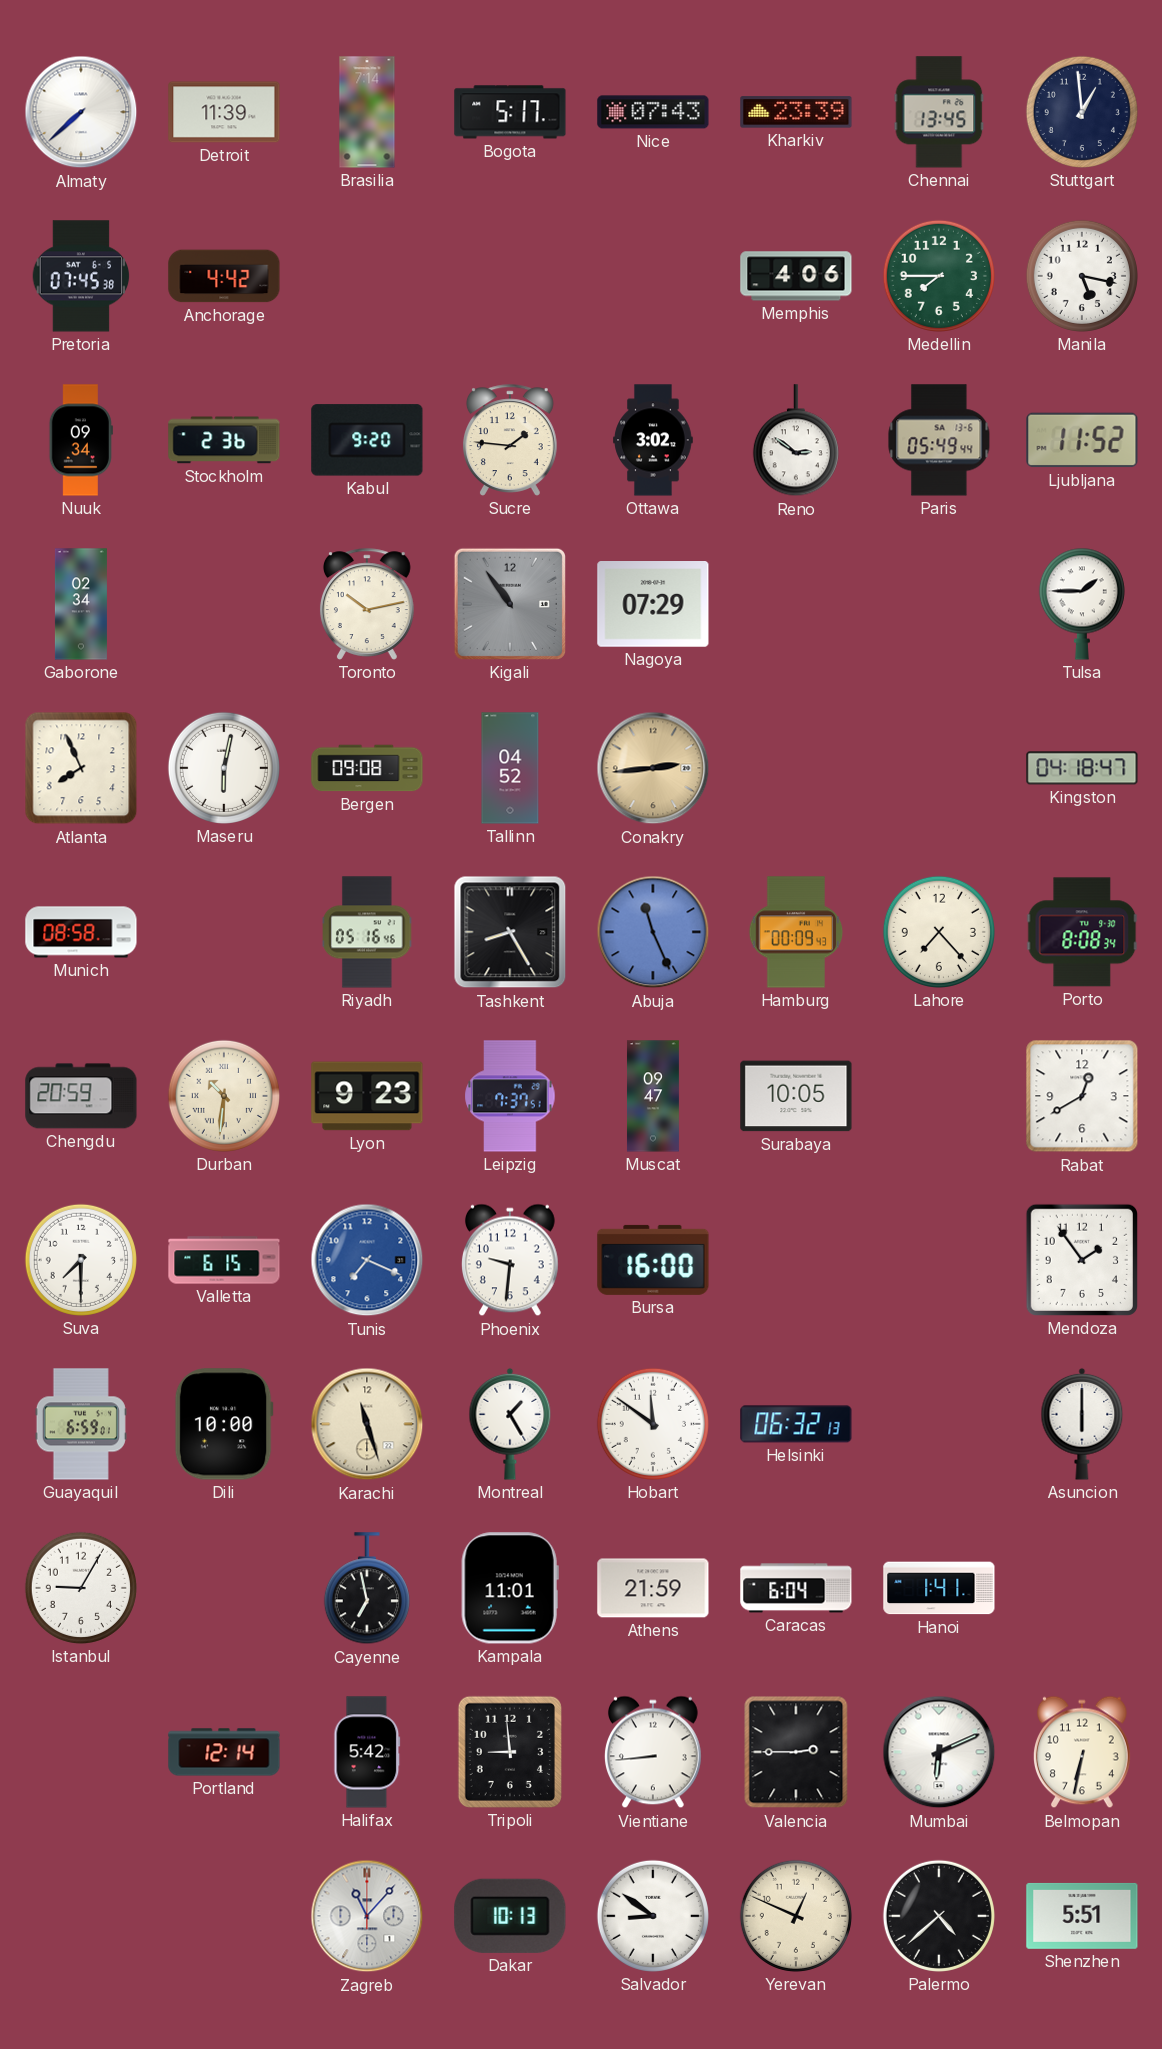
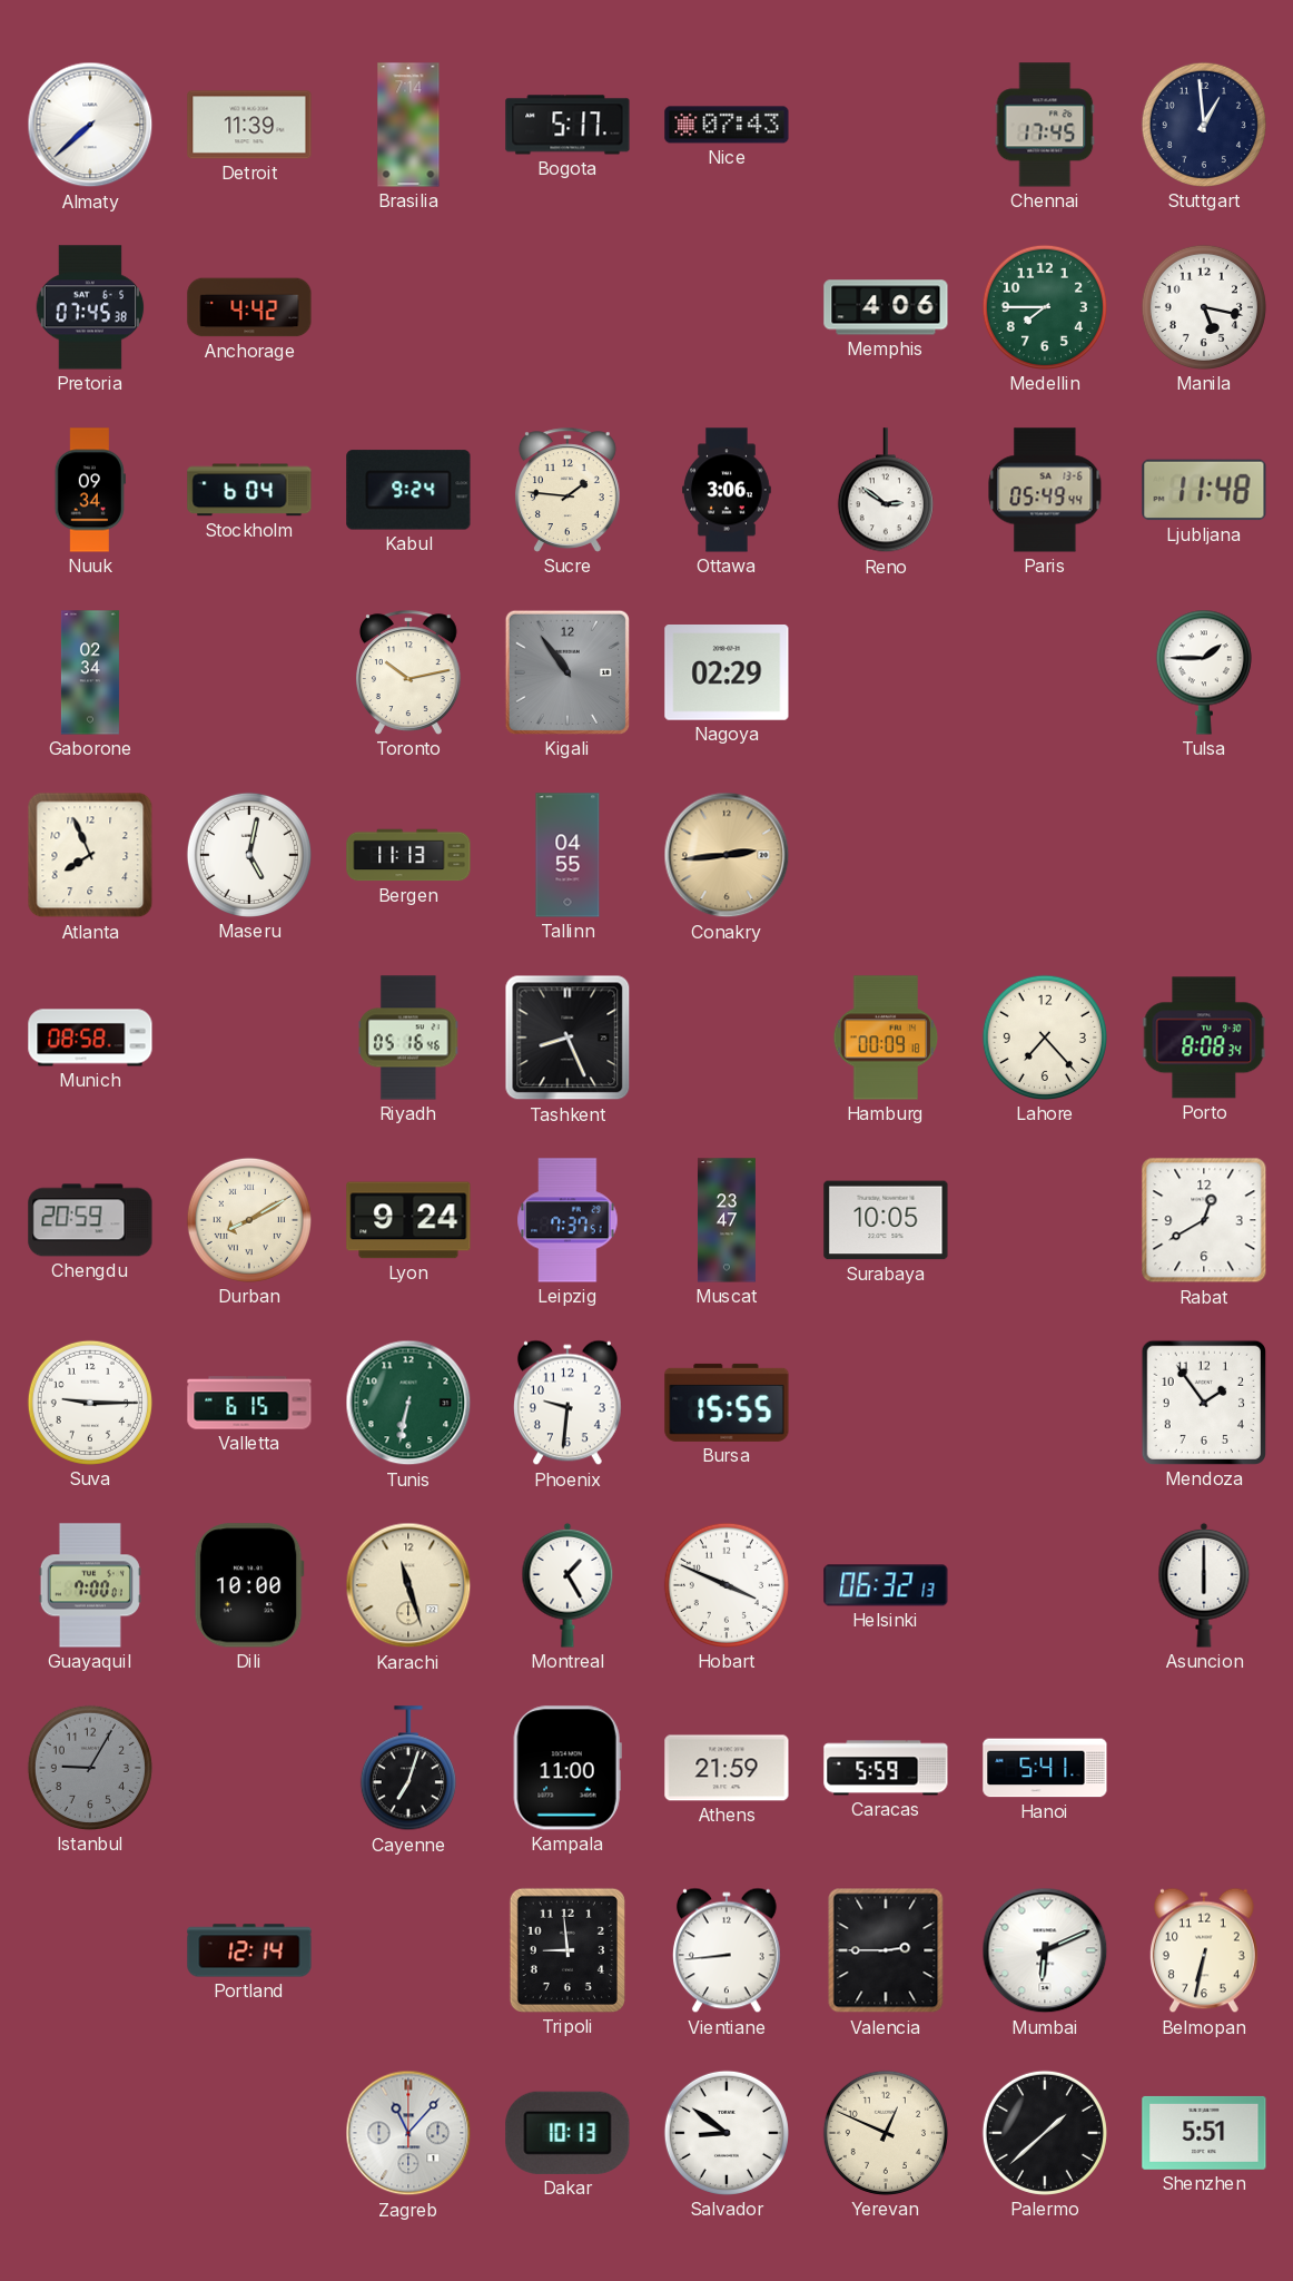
Kharkiv: 23:39 -> none (796, 112)
Chennai: 13:45 -> 17:45 (1045, 125)
Stockholm: 2:36 -> 6:04 (249, 490)
Kabul: 9:20 -> 9:24 (408, 490)
Ottawa: 3:02 -> 3:06 (727, 490)
Ljubljana: 11:52 -> 11:48 (1204, 490)
Nagoya: 07:29 -> 02:29 (727, 674)
Maseru: 6:02 -> 5:02 (249, 855)
Bergen: 09:08 -> 11:13 (408, 855)
Tallinn: 04:52 -> 04:55 (567, 855)
Kingston: 04:18 -> none (1082, 768)
Tashkent: 8:25 -> 8:26 (567, 1038)
Abuja: 11:26 -> none (653, 932)
Hamburg: 00:09:43 -> 00:09:18 (886, 1038)
Durban: 10:31 -> 8:10 (249, 1220)
Lyon: 9:23 -> 9:24 (408, 1220)
Muscat: 09:47 -> 23:47 (727, 1220)
Suva: 7:30 -> 9:15 (90, 1403)
Tunis: 7:19 -> 6:32 (408, 1403)
Tunis dial: blue -> green (408, 1403)
Bursa: 16:00 -> 15:55 (727, 1403)
Guayaquil: 6:59 -> 7:00 (90, 1585)
Hobart: 11:51 -> 3:49 (727, 1585)
Istanbul dial: white -> grey (90, 1768)
Cayenne: 6:58 -> 7:03 (408, 1769)
Kampala: 11:01 -> 11:00 (567, 1768)
Caracas: 6:04 -> 5:59 (886, 1768)
Hanoi: 1:41 -> 5:41 (1045, 1768)
Halifax: 5:42 -> none (367, 1752)
Palermo: 4:38 -> 1:38 (1045, 2133)
